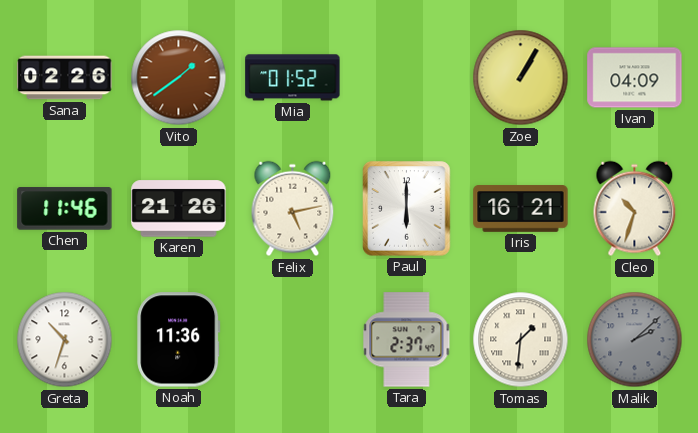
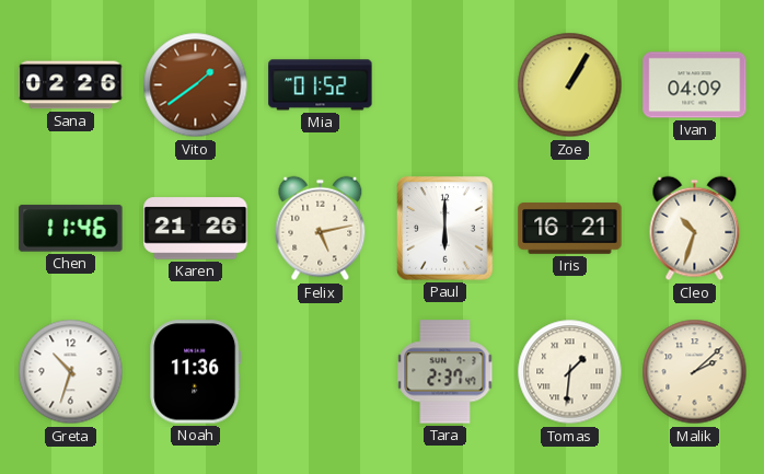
Malik dial: grey -> cream (695, 372)
